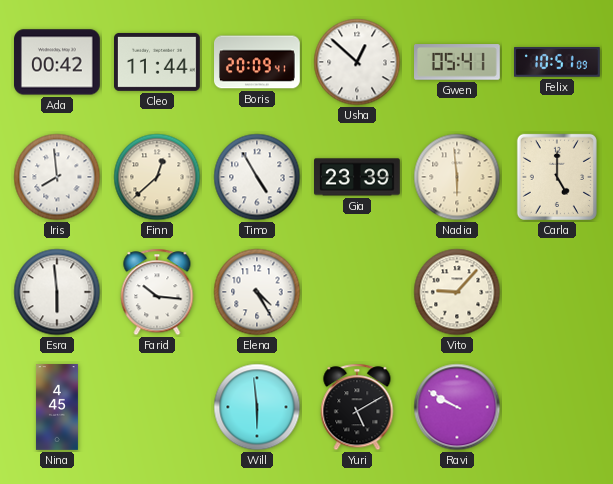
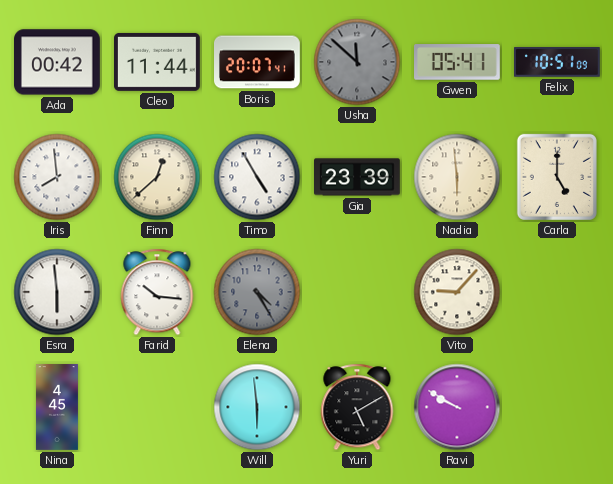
Boris: 20:09 -> 20:07 (258, 62)
Usha: 12:52 -> 11:52 (357, 62)
Usha dial: white -> grey (357, 62)
Elena dial: white -> grey (257, 292)
